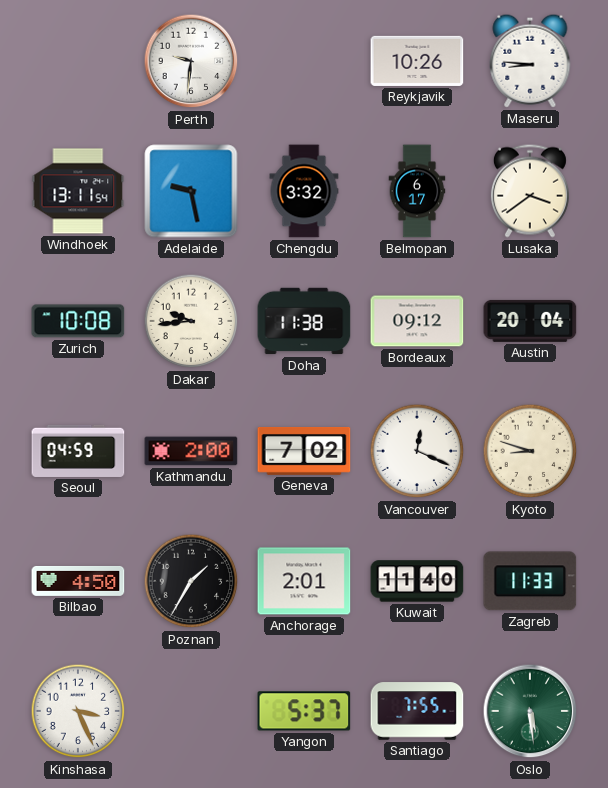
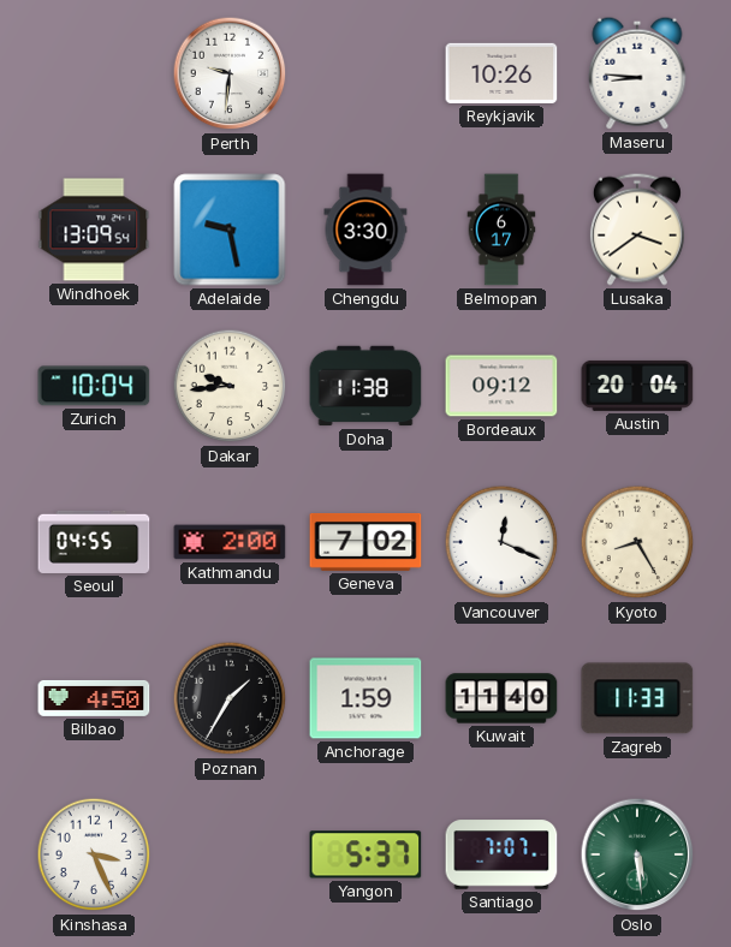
Windhoek: 13:11 -> 13:09 (94, 230)
Chengdu: 3:32 -> 3:30 (365, 230)
Zurich: 10:08 -> 10:04 (94, 386)
Seoul: 04:59 -> 04:55 (94, 542)
Kyoto: 8:48 -> 8:25 (637, 542)
Anchorage: 2:01 -> 1:59 (365, 698)
Santiago: 7:55 -> 7:07 (501, 854)
